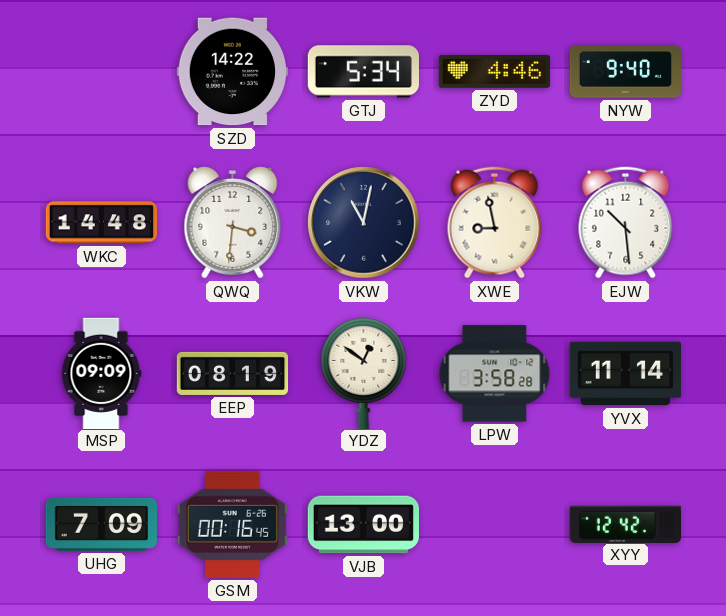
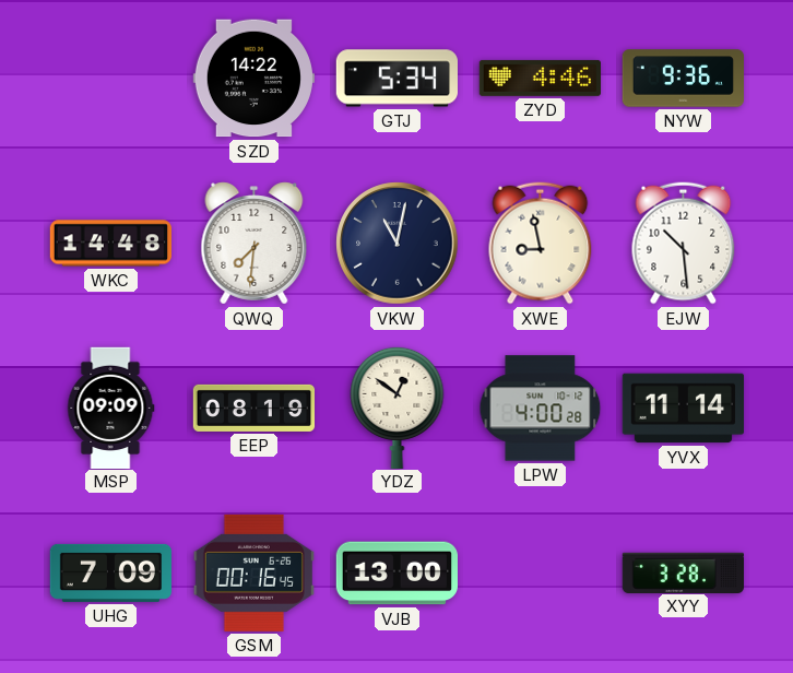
NYW: 9:40 -> 9:36 (683, 79)
QWQ: 3:31 -> 7:31 (255, 244)
LPW: 3:58 -> 4:00 (541, 409)
XYY: 12:42 -> 3:28 (683, 572)
